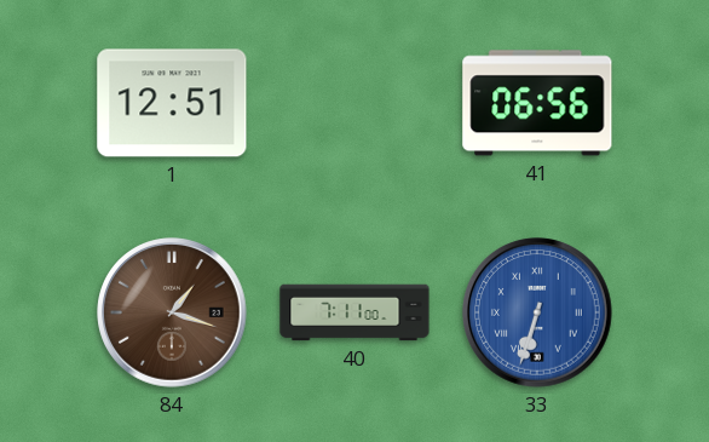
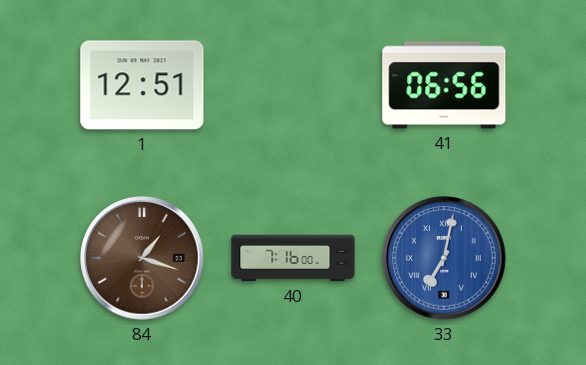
40: 7:11 -> 7:16 (293, 258)
33: 6:33 -> 7:02 (444, 258)
